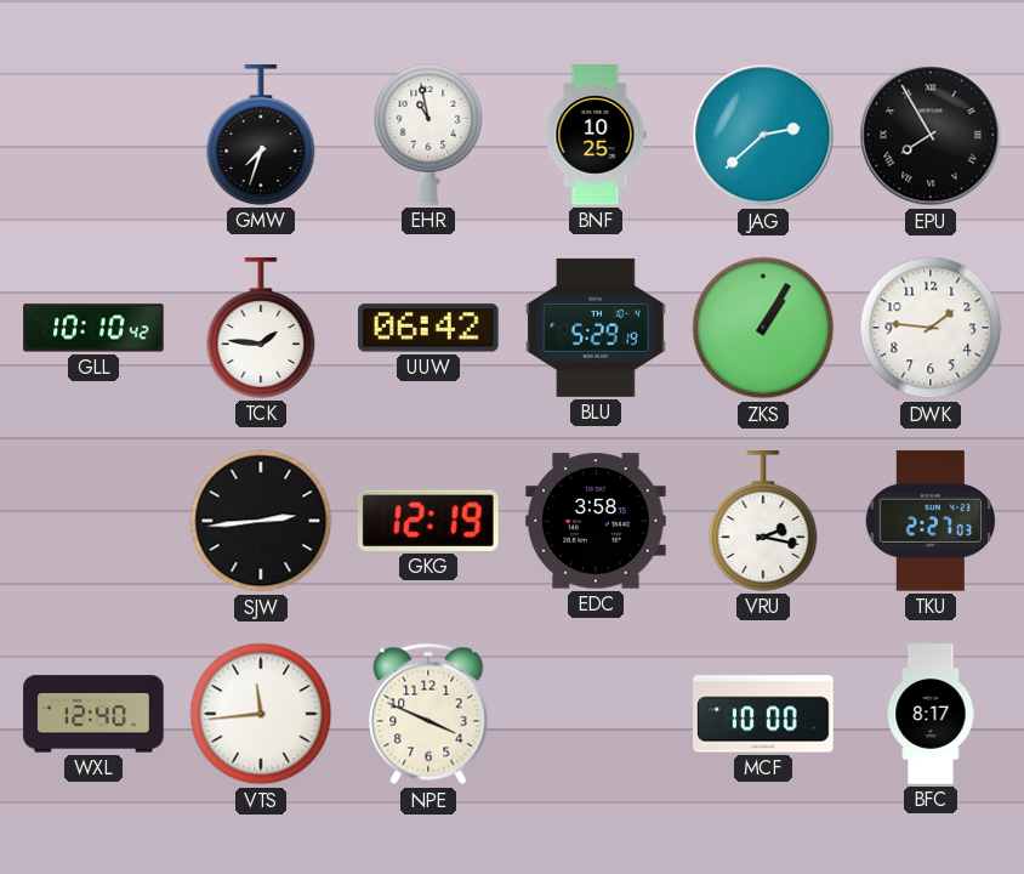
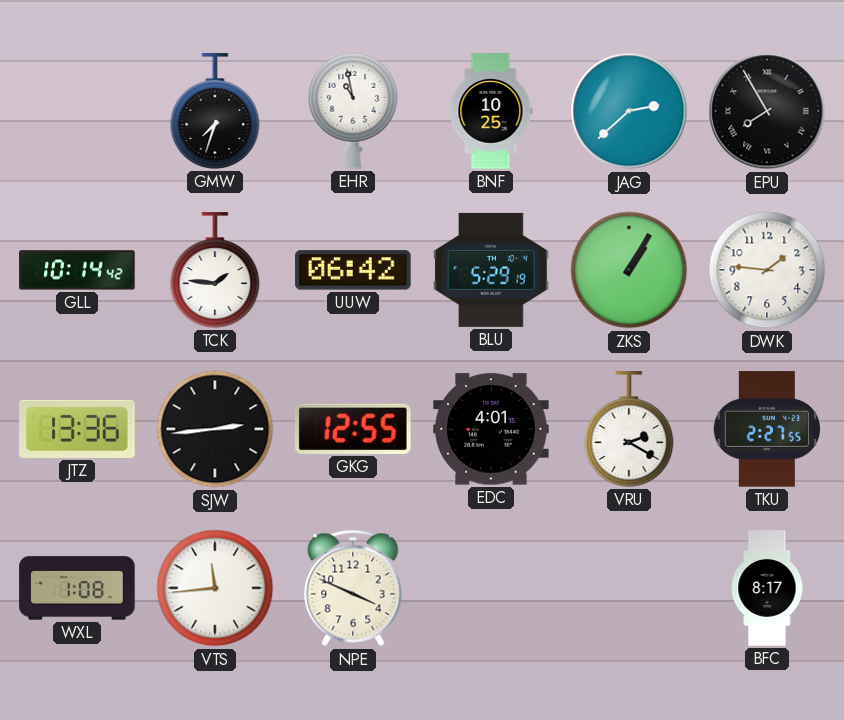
GLL: 10:10 -> 10:14 (77, 270)
JTZ: none -> 13:36 (77, 429)
GKG: 12:19 -> 12:55 (353, 429)
EDC: 3:58 -> 4:01 (491, 429)
VRU: 2:17 -> 2:20 (629, 429)
TKU: 2:27:03 -> 2:27:55 (766, 429)
WXL: 12:40 -> 1:08 (77, 588)
MCF: 10:00 -> none (763, 714)
